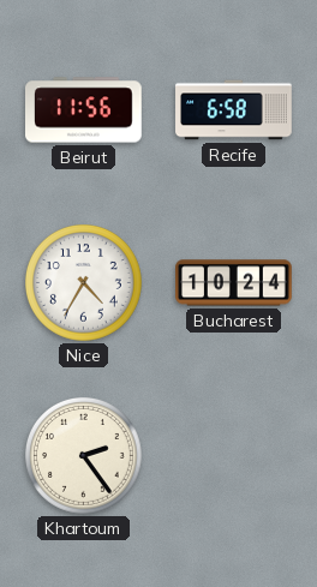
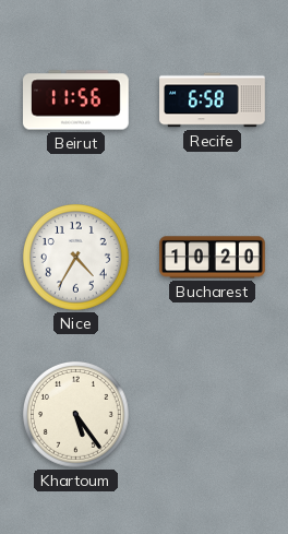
Bucharest: 10:24 -> 10:20 (213, 258)
Khartoum: 2:24 -> 5:24 (76, 415)
